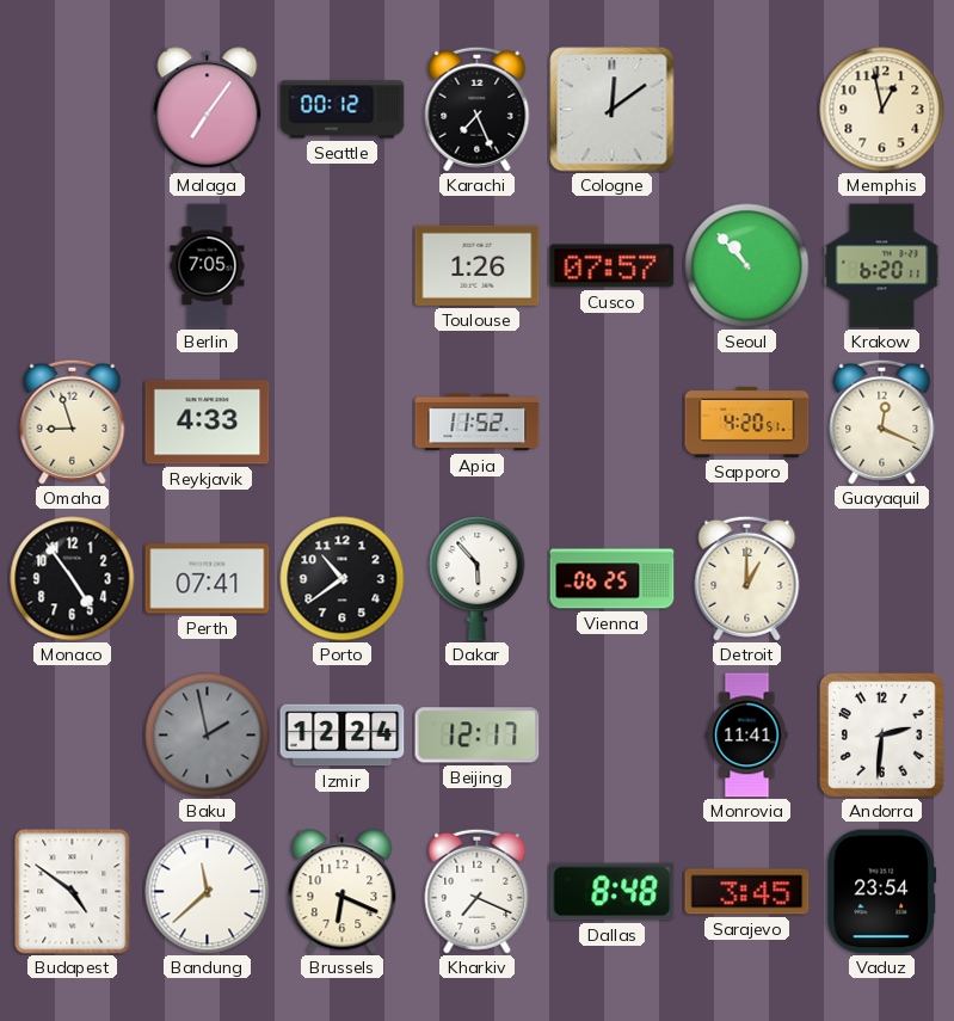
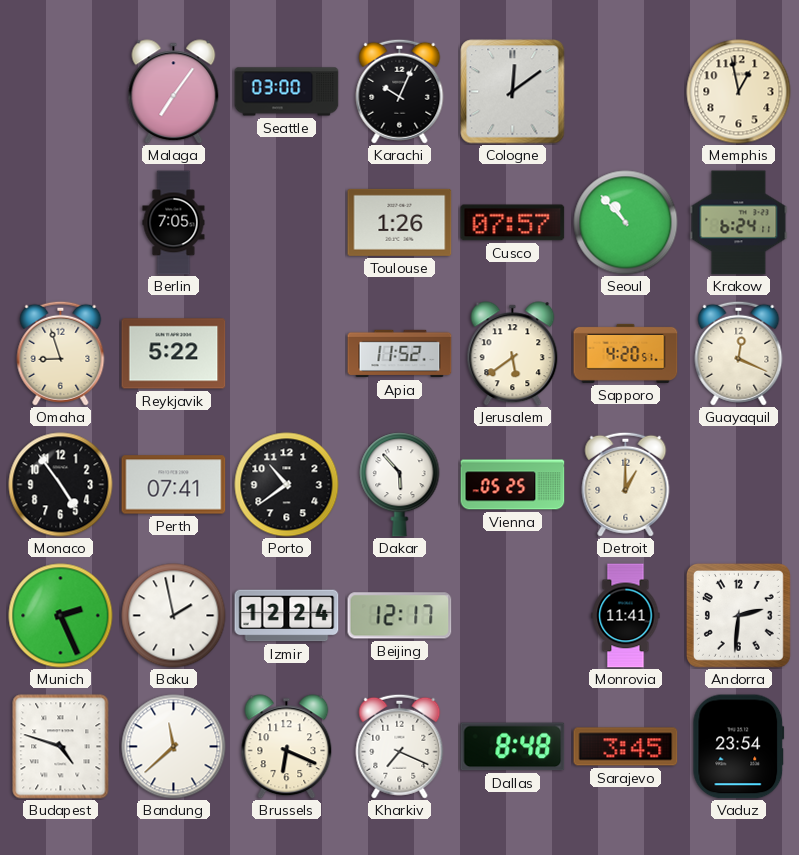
Seattle: 00:12 -> 03:00 (287, 92)
Karachi: 7:26 -> 10:04 (400, 91)
Krakow: 6:20 -> 6:24 (739, 223)
Reykjavik: 4:33 -> 5:22 (174, 354)
Jerusalem: none -> 5:39 (513, 354)
Vienna: 06:25 -> 05:25 (513, 485)
Munich: none -> 2:26 (61, 616)
Baku dial: grey -> white (174, 616)
Budapest: 4:51 -> 4:48 (61, 747)
